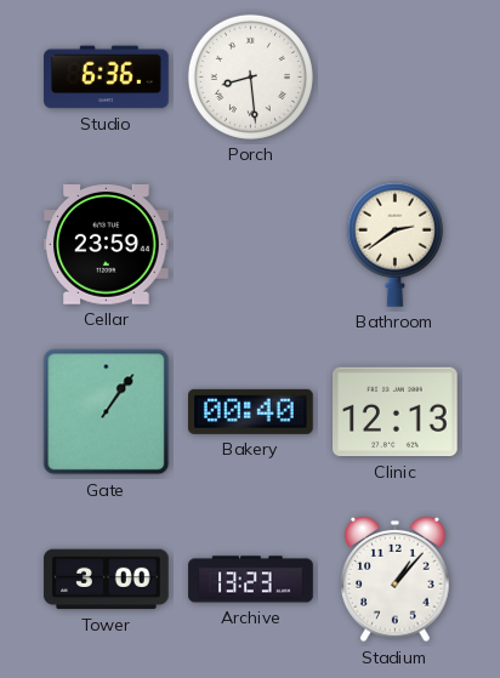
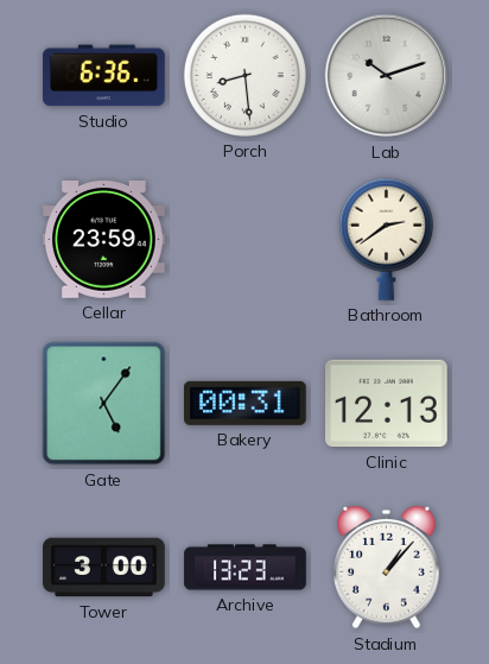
Lab: none -> 10:12 (387, 76)
Gate: 1:06 -> 5:06 (104, 404)
Bakery: 00:40 -> 00:31 (246, 403)
